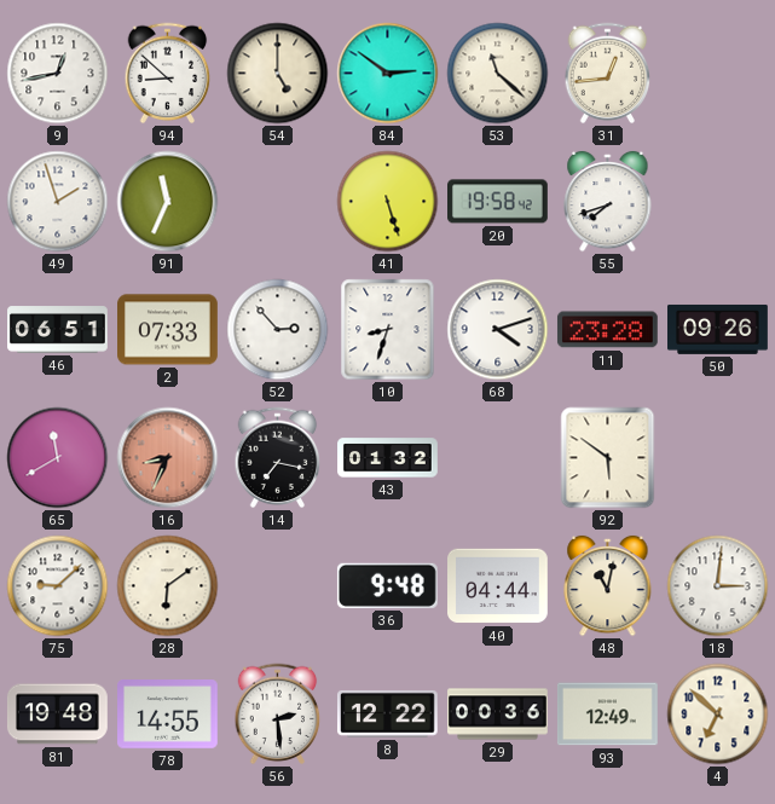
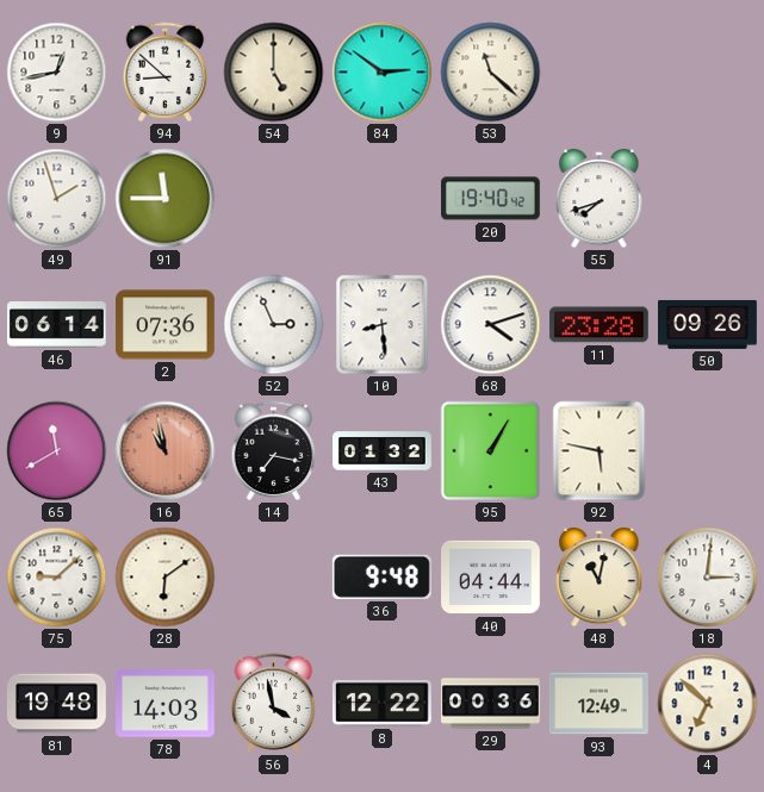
31: 12:44 -> none (608, 74)
91: 11:34 -> 11:45 (166, 199)
41: 5:27 -> none (388, 202)
20: 19:58 -> 19:40 (491, 199)
46: 06:51 -> 06:14 (57, 325)
2: 07:33 -> 07:36 (166, 325)
52: 2:53 -> 2:56 (274, 325)
10: 8:33 -> 8:29 (383, 325)
16: 8:34 -> 10:58 (166, 451)
95: none -> 1:05 (491, 451)
92: 5:51 -> 5:47 (600, 451)
78: 14:55 -> 14:03 (166, 704)
56: 2:29 -> 3:58 (274, 704)
